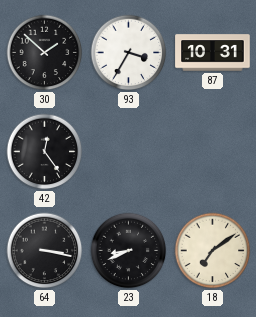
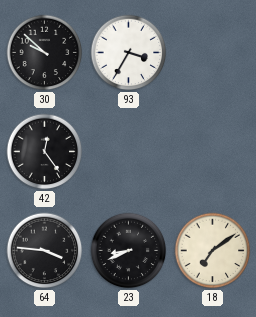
30: 1:52 -> 9:52 (45, 53)
87: 10:31 -> none (213, 53)
64: 3:17 -> 3:46 (45, 251)
